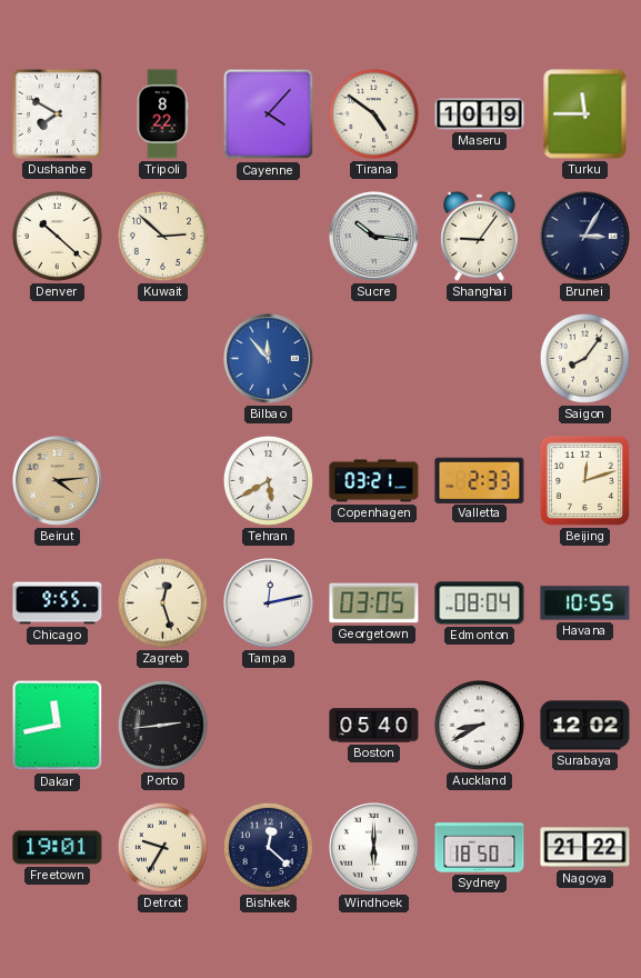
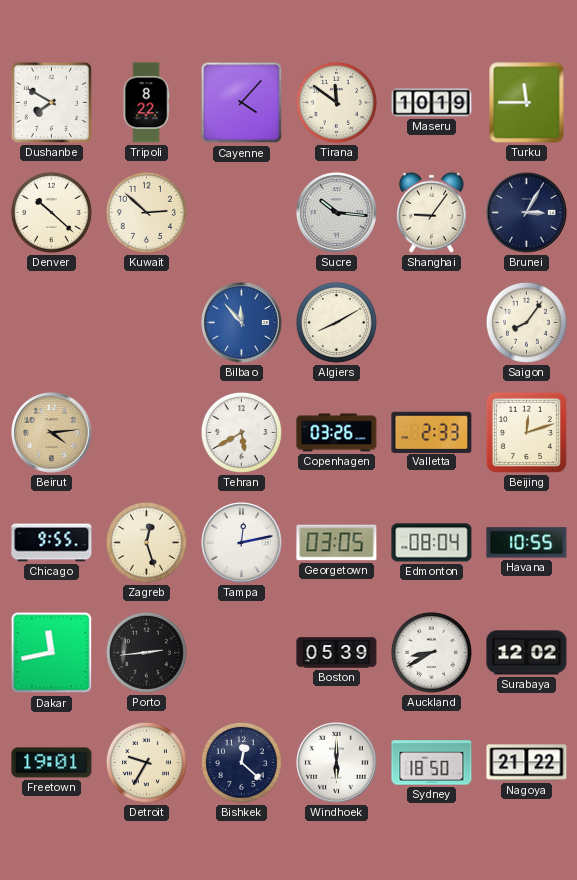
Tirana: 4:51 -> 11:51 (336, 102)
Algiers: none -> 8:10 (336, 322)
Copenhagen: 03:21 -> 03:26 (337, 433)
Boston: 05:40 -> 05:39 (337, 653)
